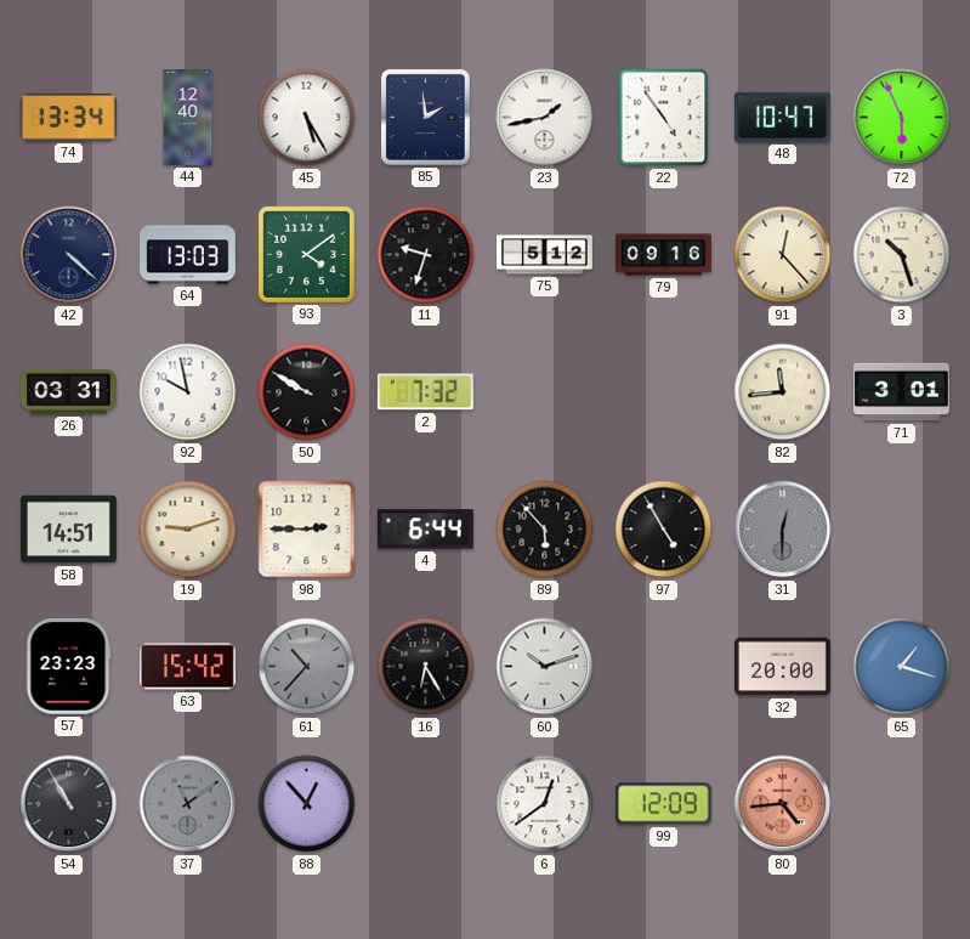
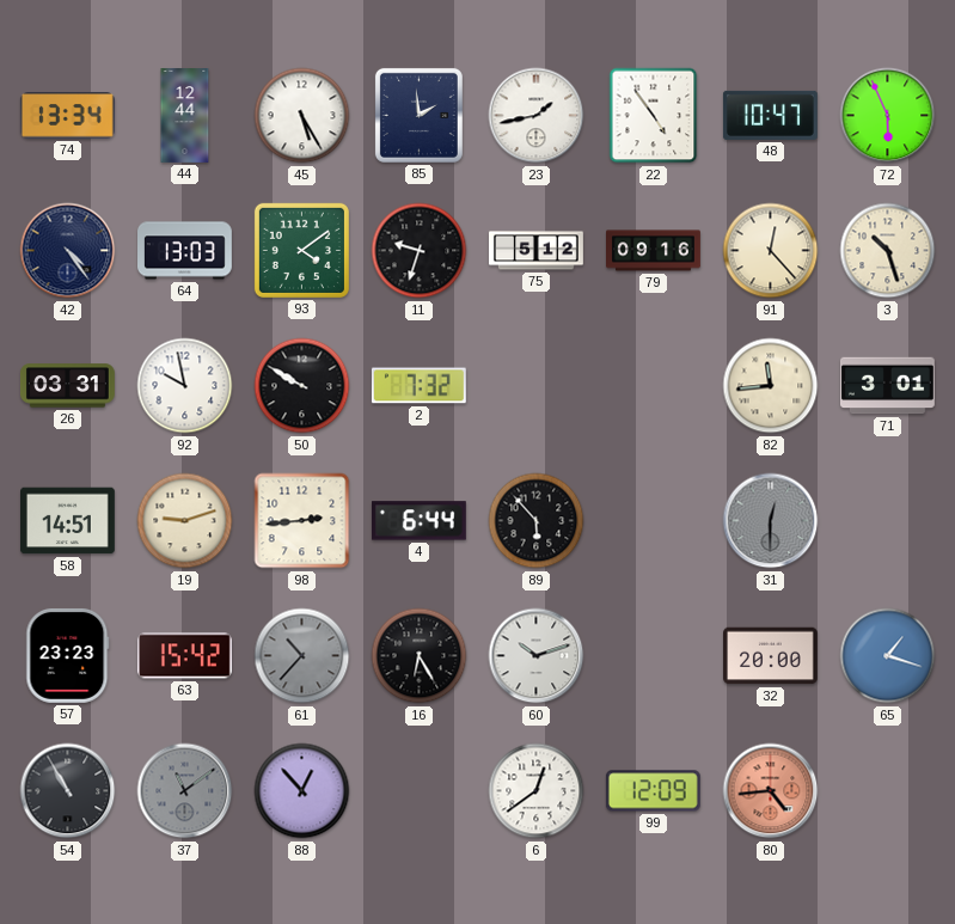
44: 12:40 -> 12:44 (185, 116)
42: 4:22 -> 4:24 (68, 251)
98: 2:45 -> 2:44 (302, 521)
97: 4:55 -> none (664, 530)
